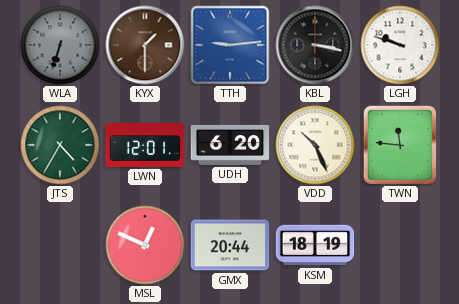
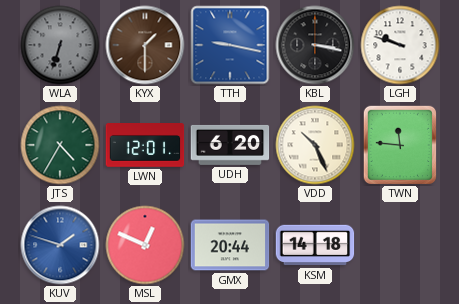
TTH: 9:14 -> 9:17 (230, 45)
KUV: none -> 1:48 (60, 245)
KSM: 18:19 -> 14:18 (315, 245)
